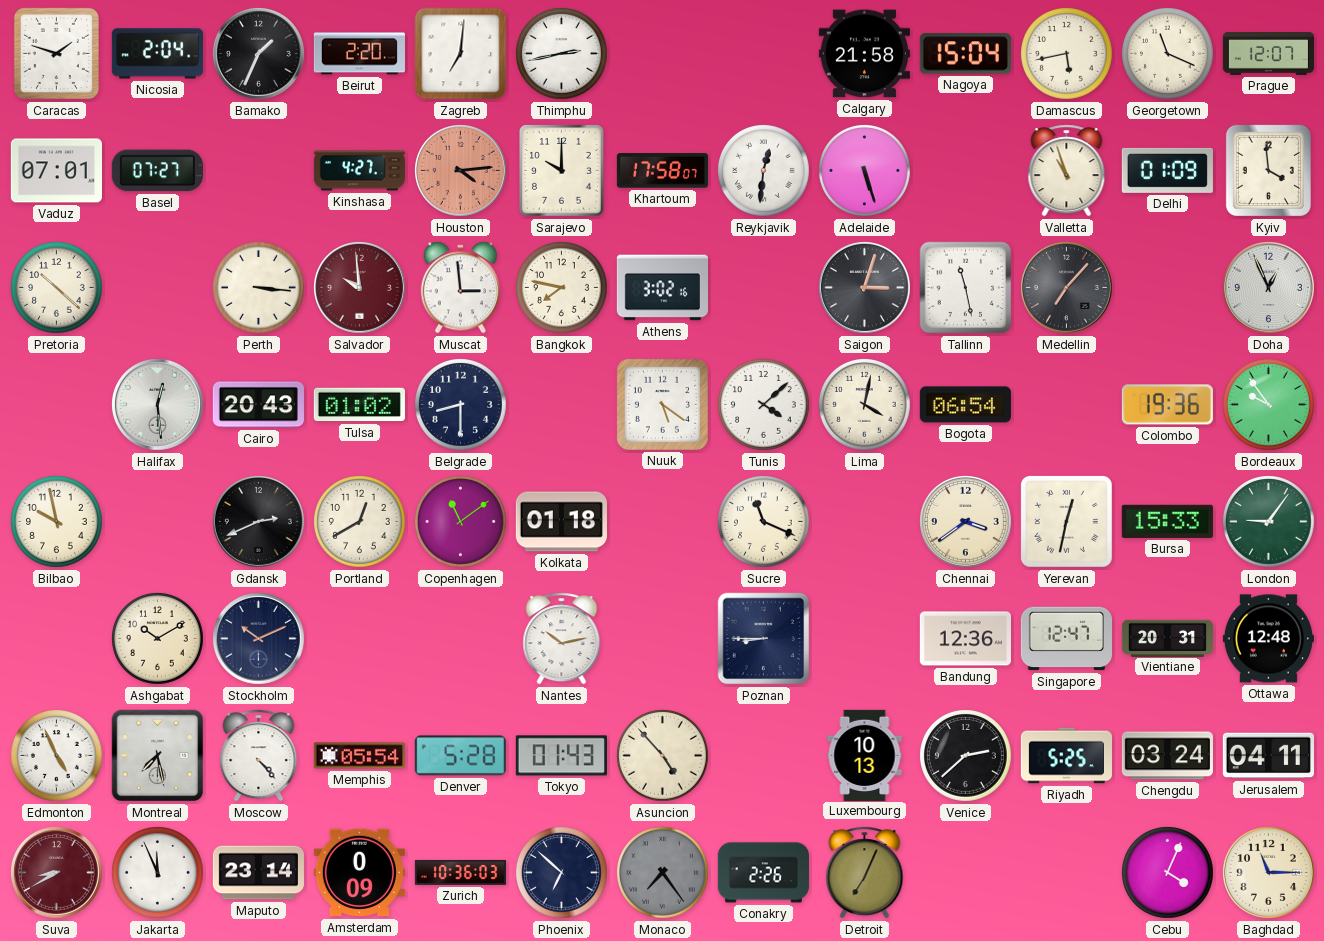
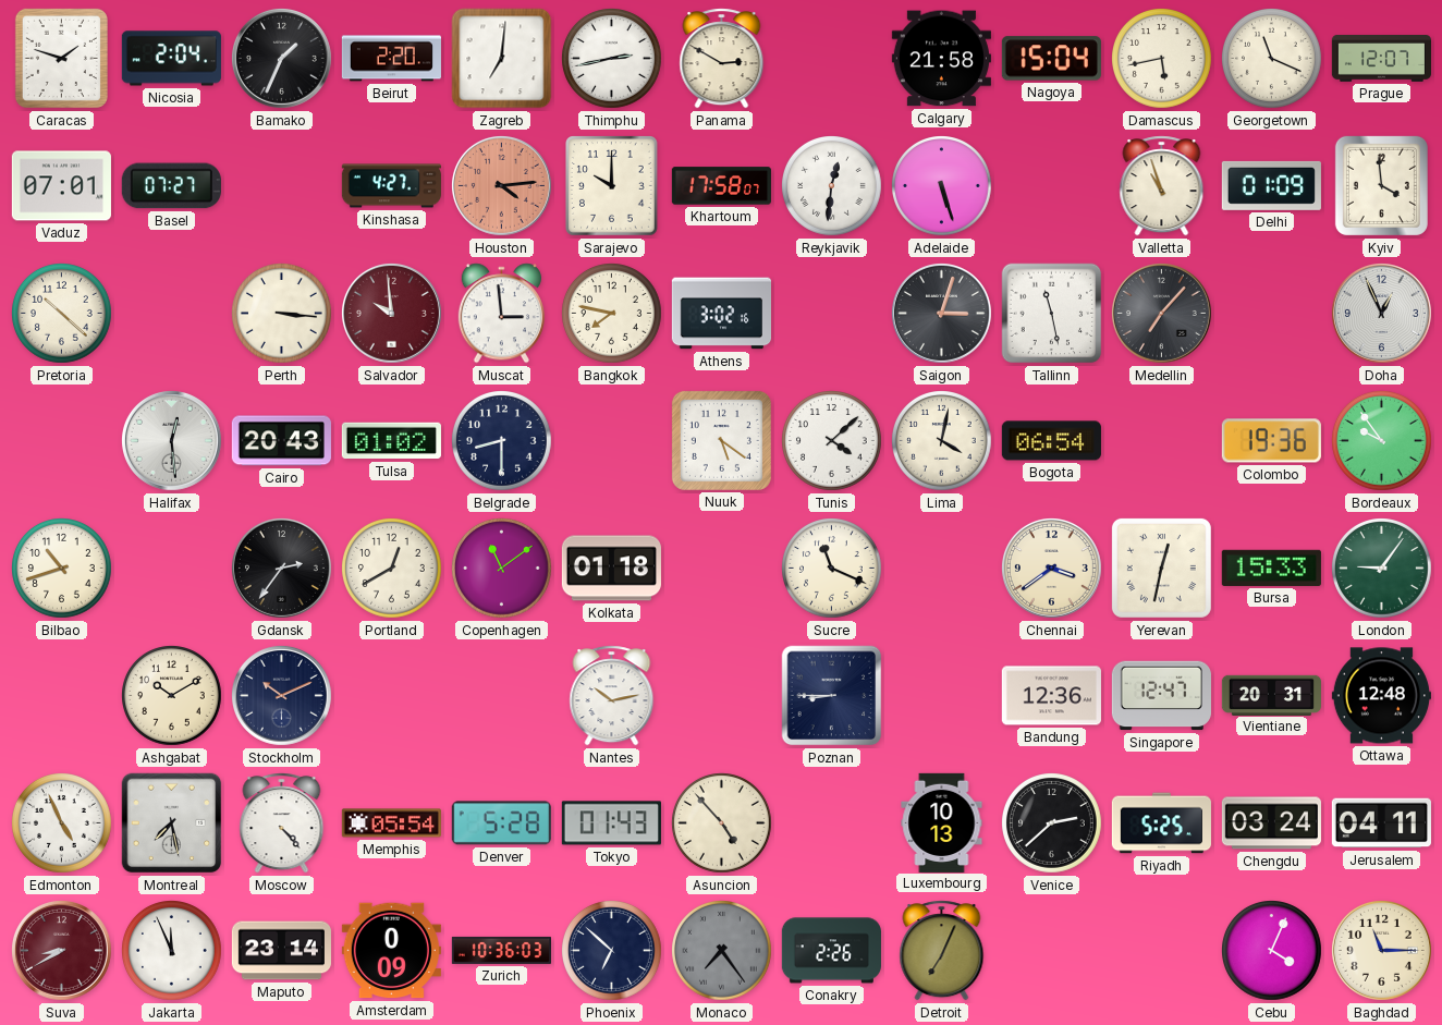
Panama: none -> 2:50 (722, 59)
Bilbao: 9:58 -> 10:42 (62, 569)
Gdansk: 2:41 -> 2:36 (281, 568)
